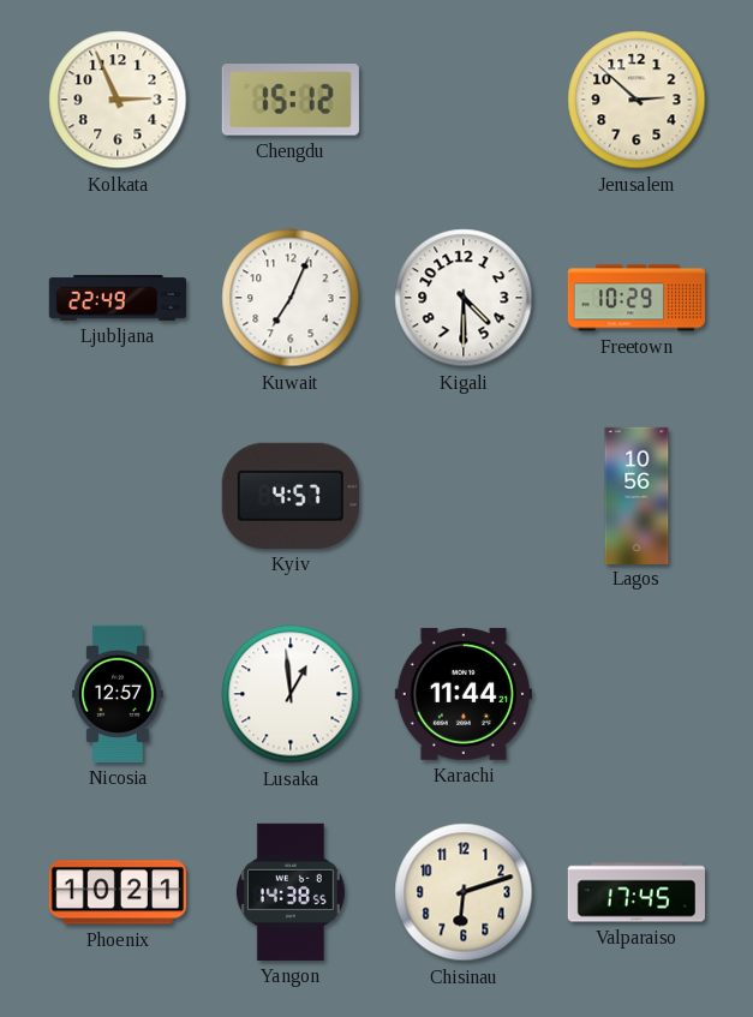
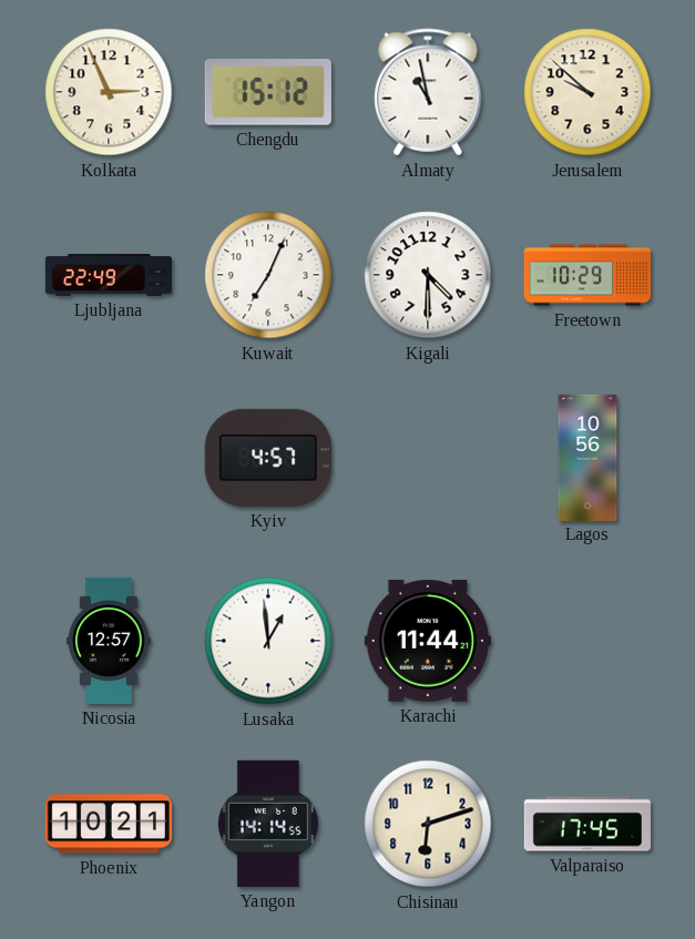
Almaty: none -> 10:58 (428, 92)
Jerusalem: 2:52 -> 9:52 (587, 92)
Yangon: 14:38 -> 14:14 (268, 824)
